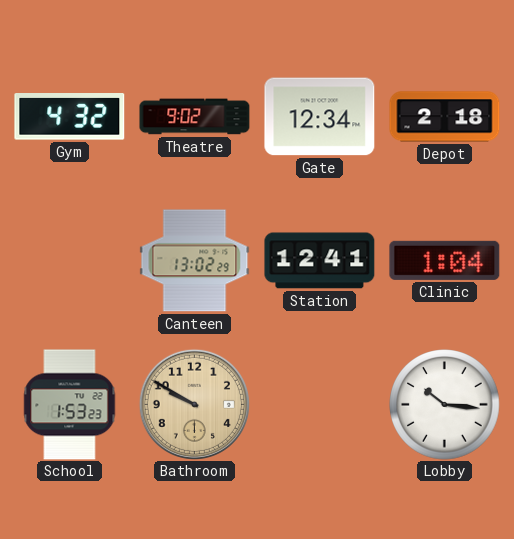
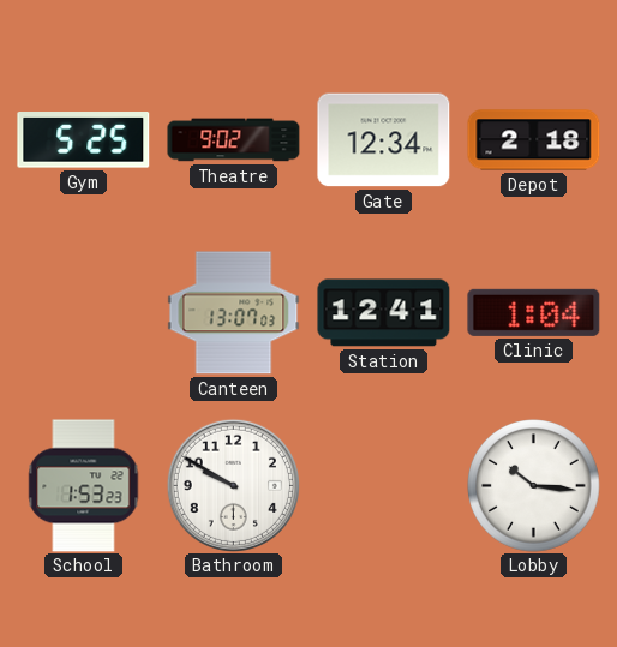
Gym: 4:32 -> 5:25 (84, 140)
Canteen: 13:02 -> 13:07 (234, 313)
Bathroom dial: champagne -> white (233, 485)
